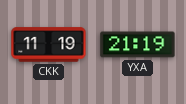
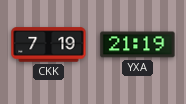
CKK: 11:19 -> 7:19 (49, 45)
